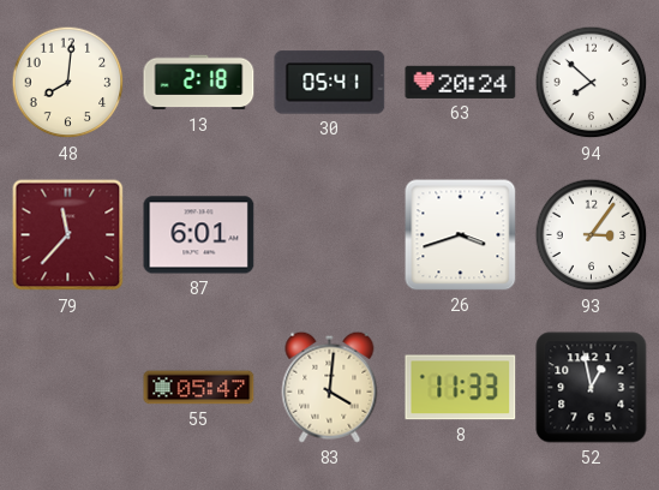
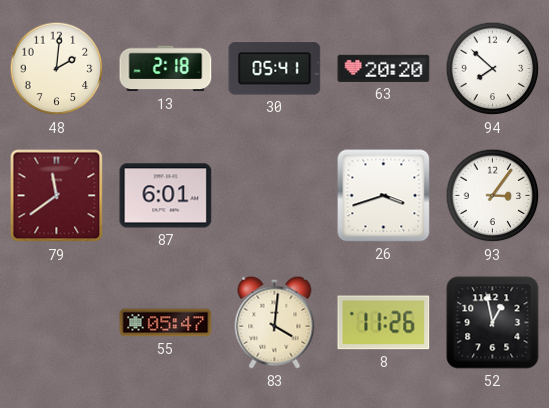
48: 8:01 -> 2:01 (57, 69)
63: 20:24 -> 20:20 (384, 68)
79: 11:37 -> 11:39 (57, 196)
8: 11:33 -> 11:26 (384, 323)
